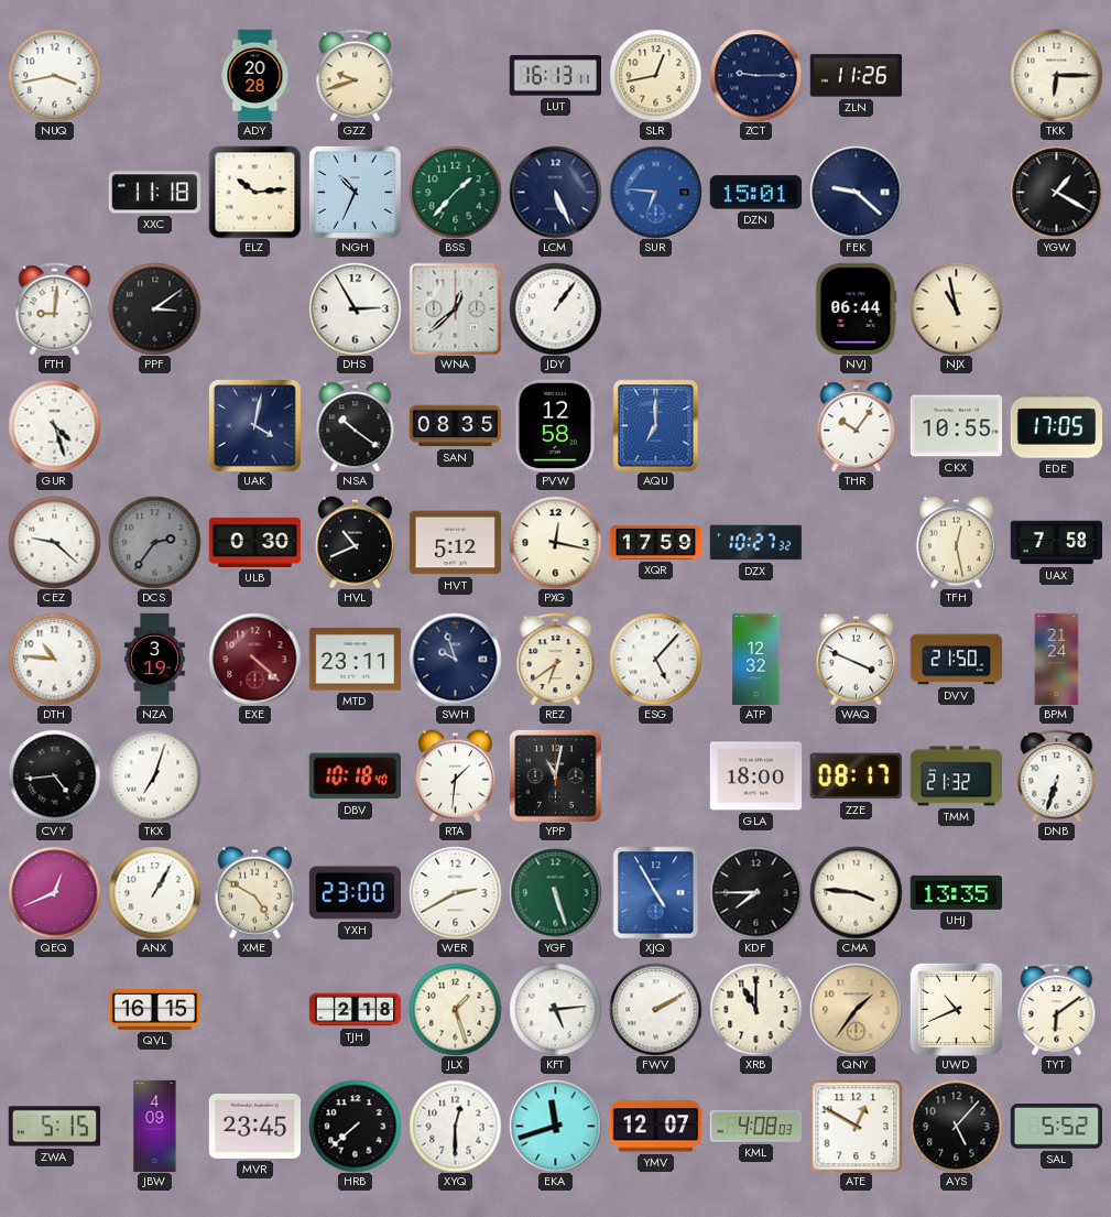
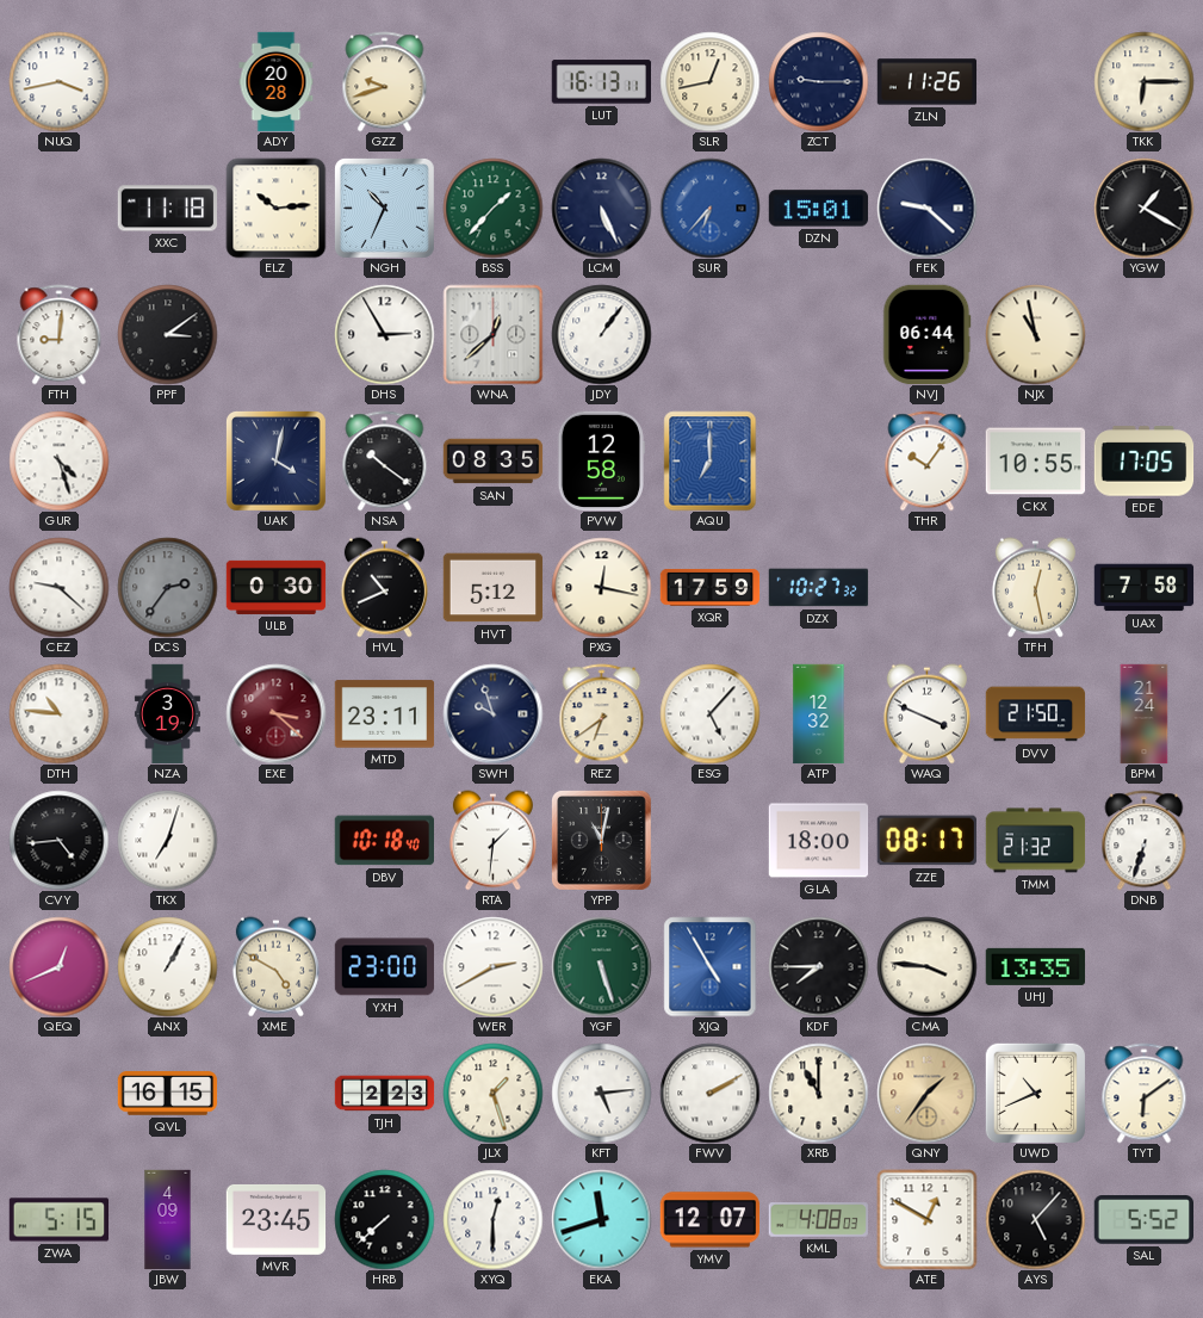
SUR: 6:46 -> 6:37 (709, 208)
EXE: 4:22 -> 3:22 (275, 713)
TJH: 2:18 -> 2:23 (384, 1094)
